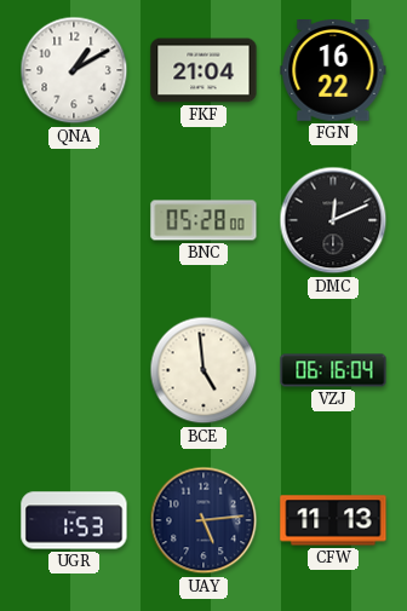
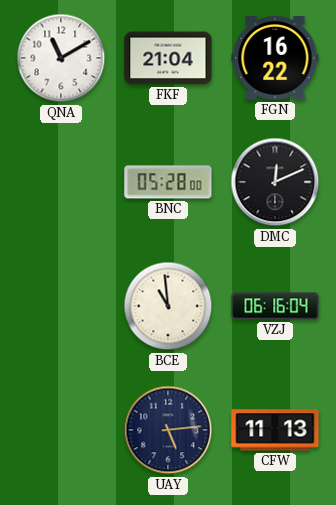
QNA: 1:10 -> 11:10 (61, 58)
BCE: 4:59 -> 10:59 (168, 306)
UGR: 1:53 -> none (74, 520)
